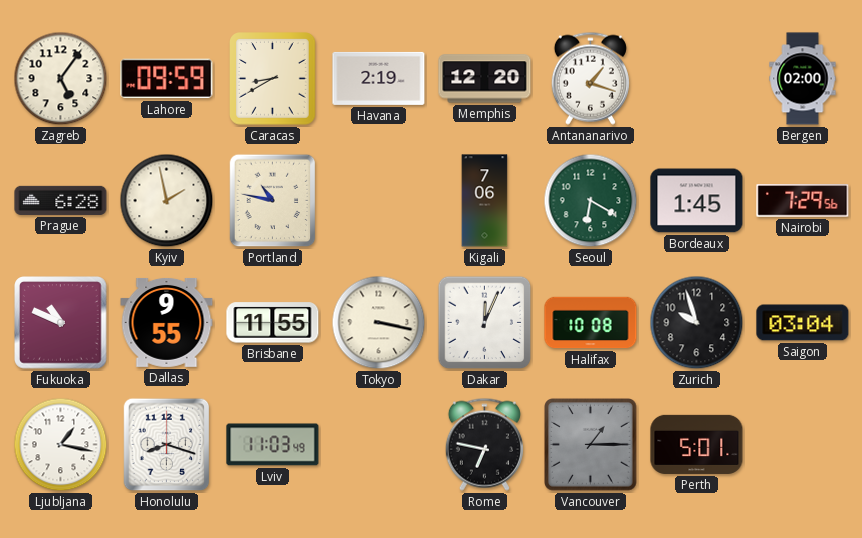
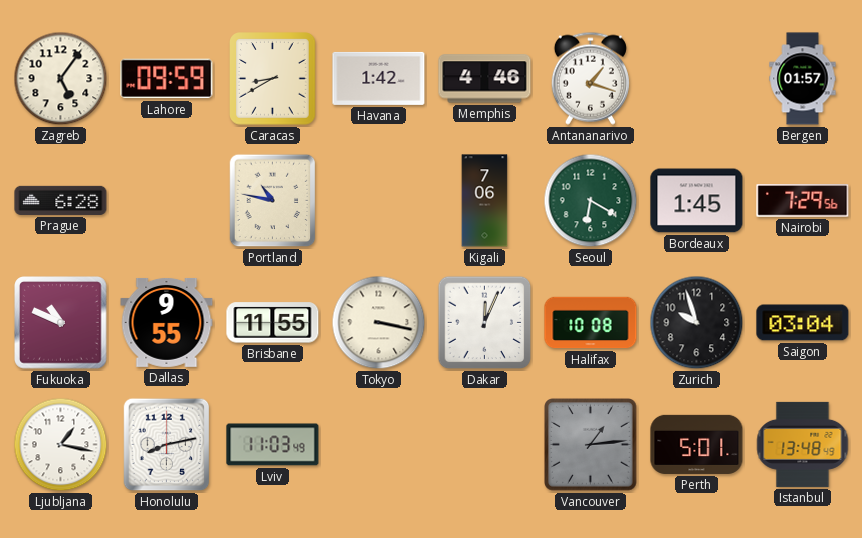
Havana: 2:19 -> 1:42 (379, 78)
Memphis: 12:20 -> 4:46 (485, 79)
Bergen: 02:00 -> 01:57 (803, 79)
Kyiv: 1:58 -> none (167, 201)
Honolulu: 8:18 -> 8:13 (167, 445)
Rome: 6:47 -> none (484, 444)
Vancouver: 1:15 -> 1:14 (591, 445)
Istanbul: none -> 13:48 (803, 444)
